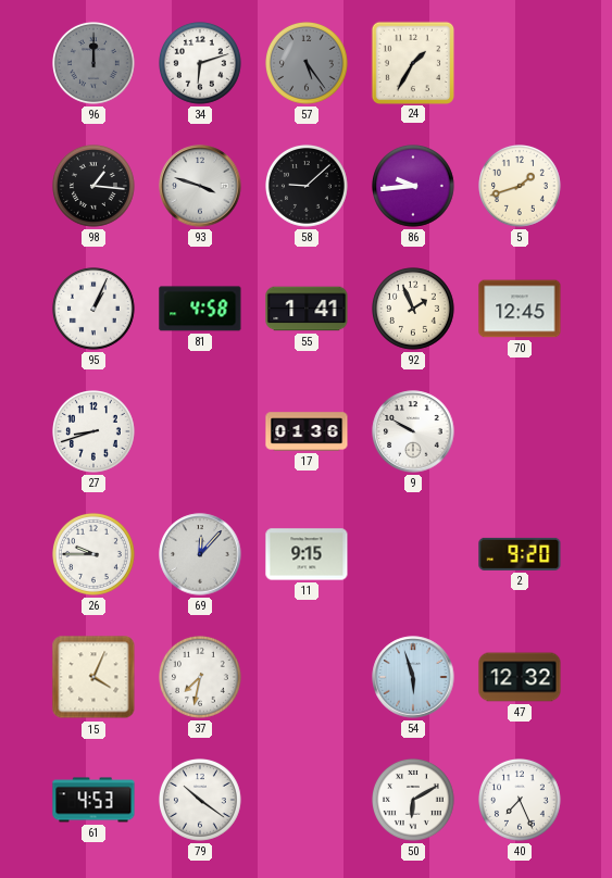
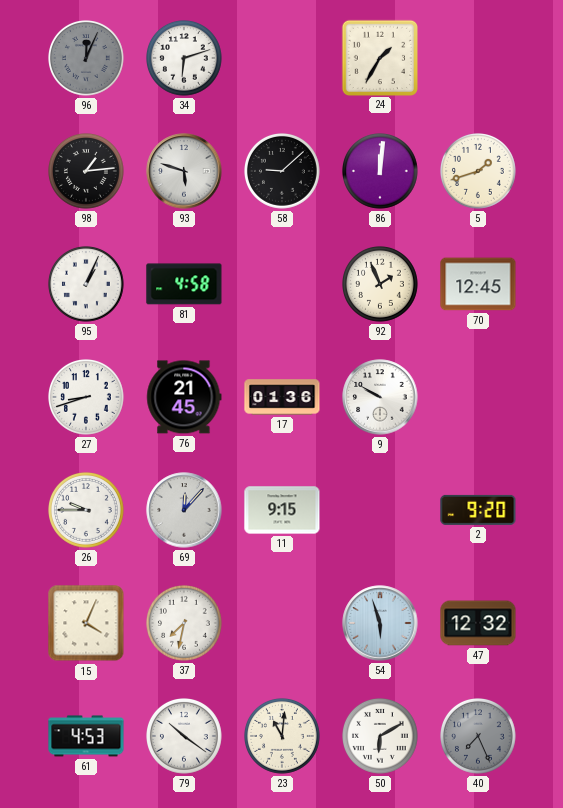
96: 12:00 -> 12:04 (87, 59)
57: 5:24 -> none (308, 64)
98: 1:16 -> 1:14 (87, 172)
93: 3:48 -> 5:48 (184, 171)
86: 9:44 -> 12:01 (381, 172)
55: 1:41 -> none (307, 309)
76: none -> 21:45 (184, 397)
23: none -> 11:01 (283, 737)
40 dial: white -> grey (479, 737)
